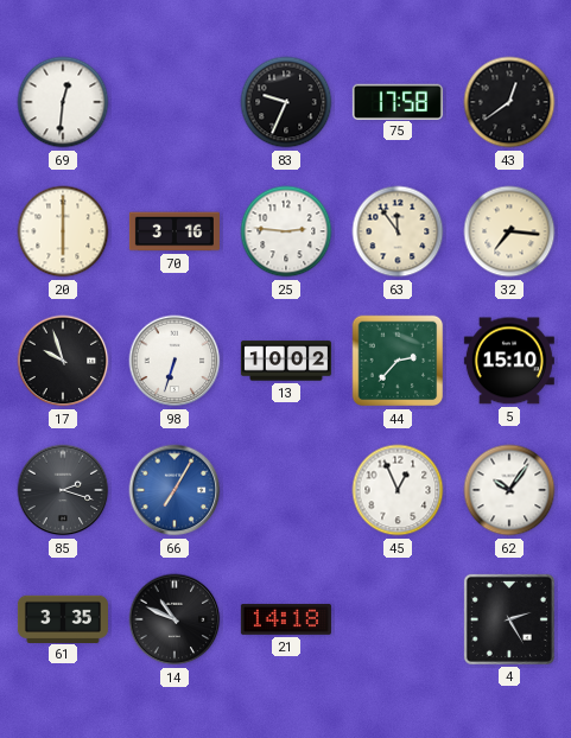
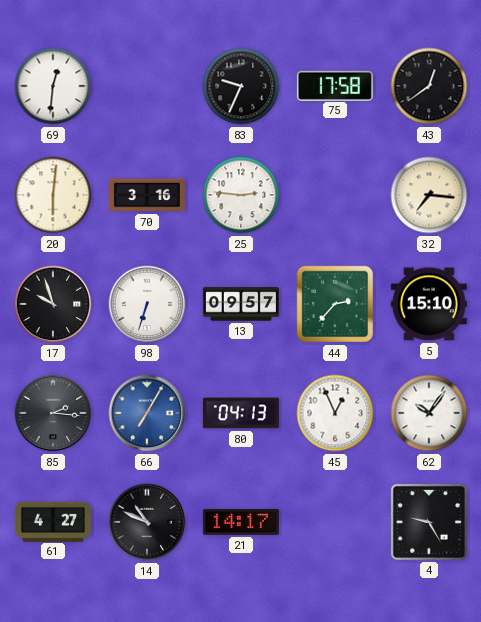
20: 6:00 -> 6:01 (53, 195)
63: 11:54 -> none (398, 231)
13: 10:02 -> 09:57 (241, 304)
85: 2:18 -> 2:16 (53, 413)
80: none -> 04:13 (241, 413)
61: 3:35 -> 4:27 (53, 521)
21: 14:18 -> 14:17 (241, 522)
4: 2:25 -> 9:25 (429, 522)
